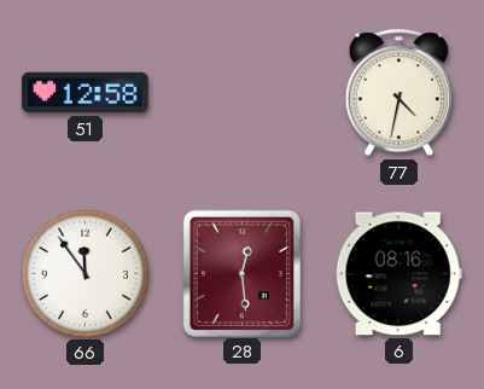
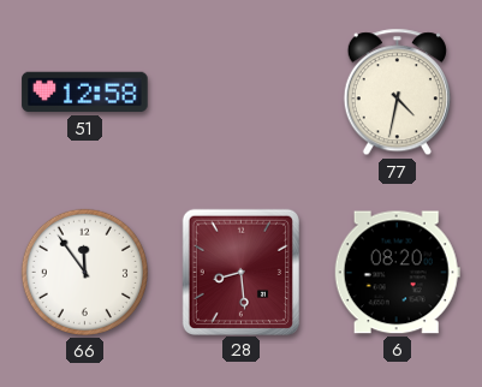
28: 12:29 -> 8:29 (240, 272)
6: 08:16 -> 08:20 (397, 273)
